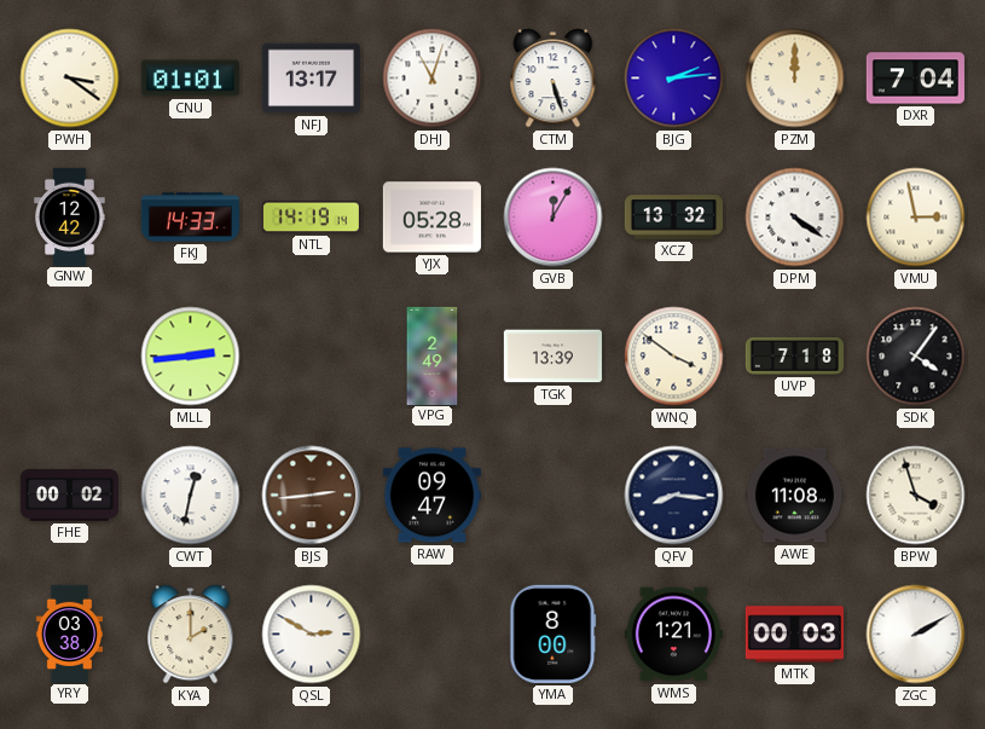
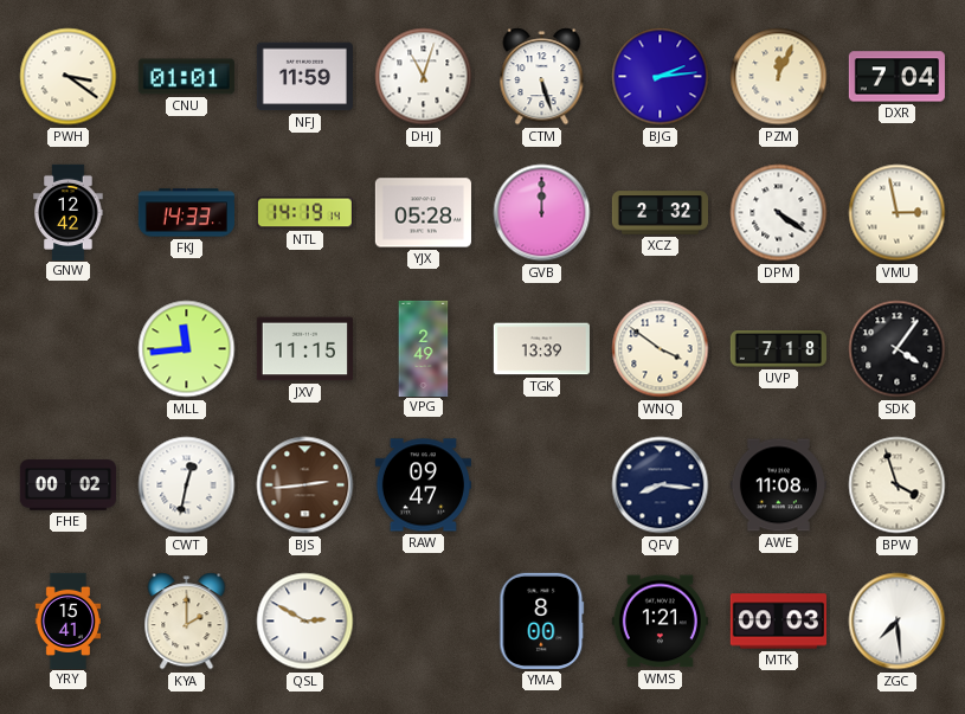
NFJ: 13:17 -> 11:59 (304, 77)
PZM: 12:00 -> 12:04 (779, 77)
GVB: 12:05 -> 12:00 (542, 213)
XCZ: 13:32 -> 2:32 (660, 213)
MLL: 2:44 -> 11:44 (187, 349)
JXV: none -> 11:15 (304, 349)
YRY: 03:38 -> 15:41 (69, 620)
ZGC: 2:10 -> 7:29 (898, 622)
